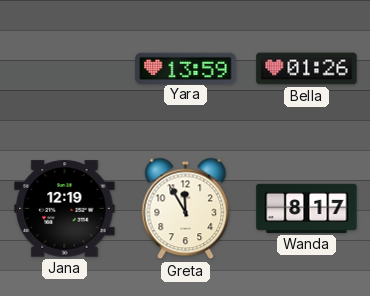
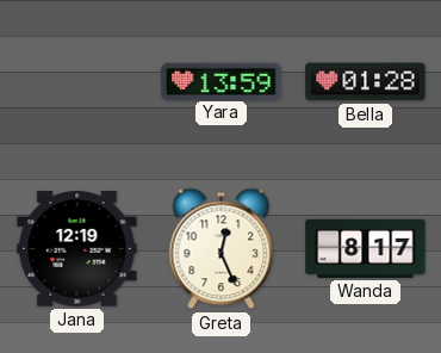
Bella: 01:26 -> 01:28 (366, 82)
Greta: 11:55 -> 12:26 (222, 249)
